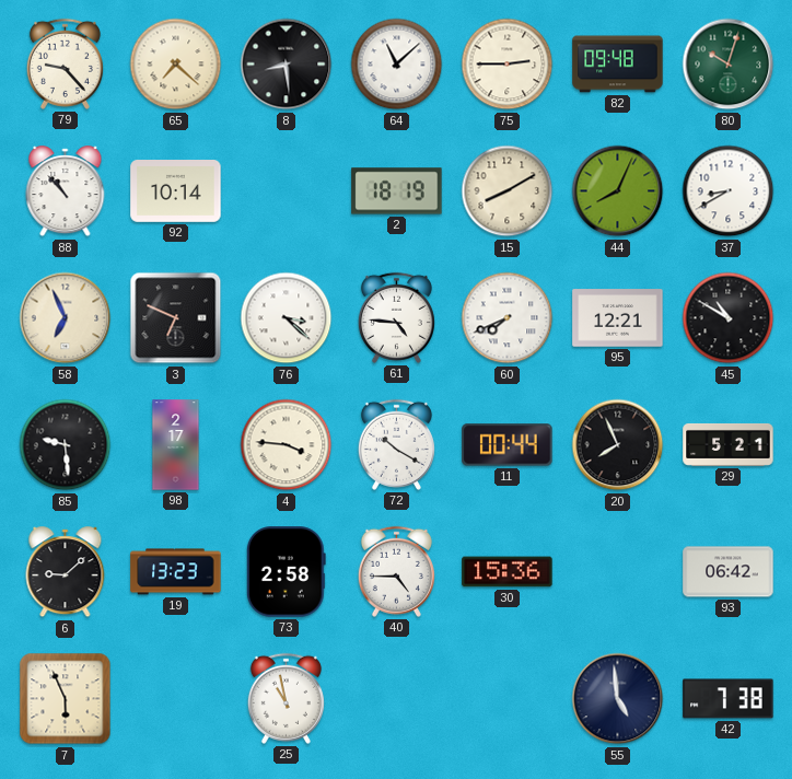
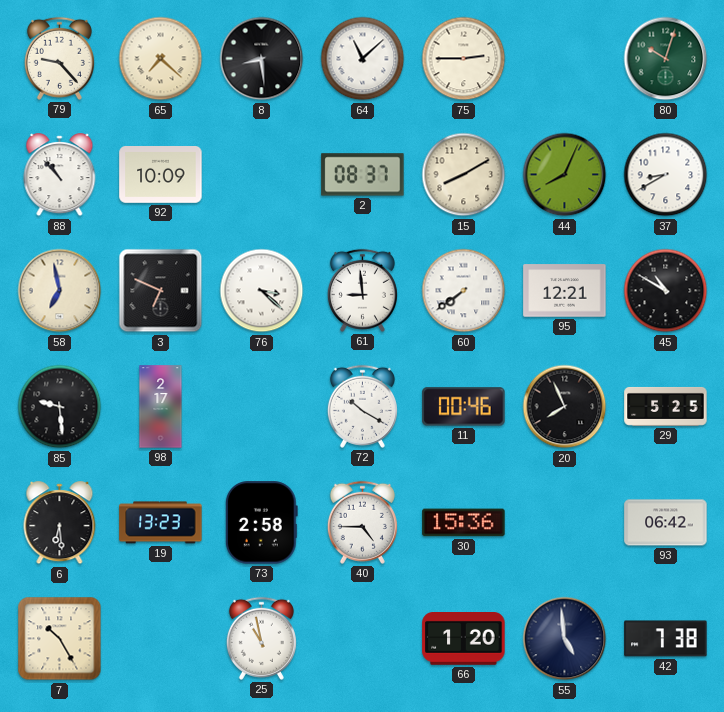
82: 09:48 -> none (618, 65)
92: 10:14 -> 10:09 (161, 175)
2: 18:19 -> 08:37 (363, 175)
58: 6:56 -> 6:58 (60, 291)
61: 4:46 -> 8:59 (362, 290)
60: 7:41 -> 7:39 (464, 291)
4: 3:46 -> none (287, 445)
11: 00:44 -> 00:46 (464, 407)
29: 5:21 -> 5:25 (666, 406)
6: 9:08 -> 6:29 (60, 523)
7: 5:56 -> 10:25 (60, 639)
66: none -> 1:20 (464, 639)
